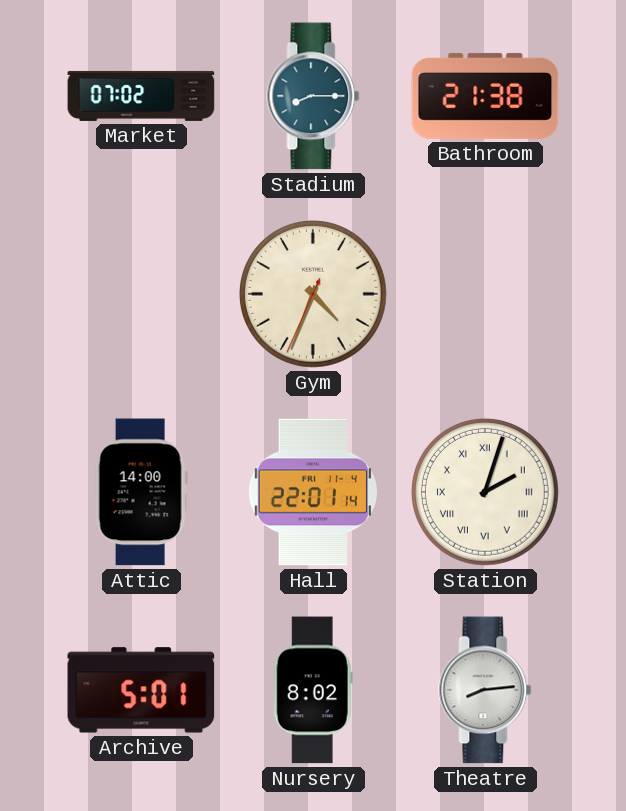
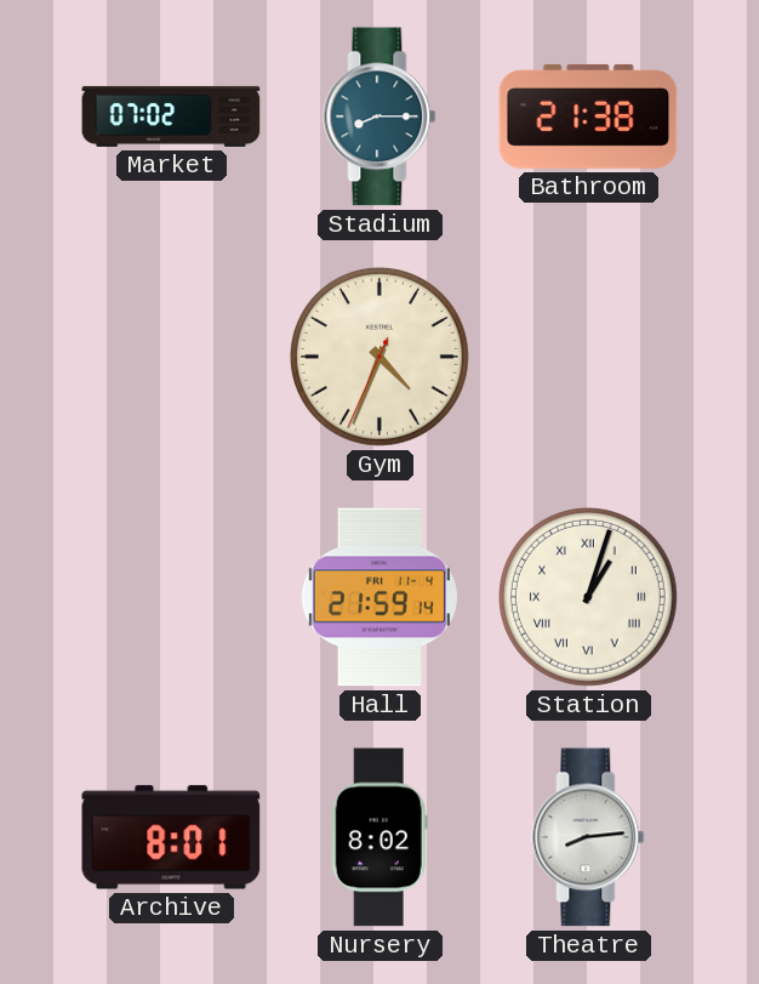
Attic: 14:00 -> none (141, 492)
Hall: 22:01 -> 21:59 (379, 597)
Station: 2:03 -> 1:03 (588, 597)
Archive: 5:01 -> 8:01 (171, 837)
